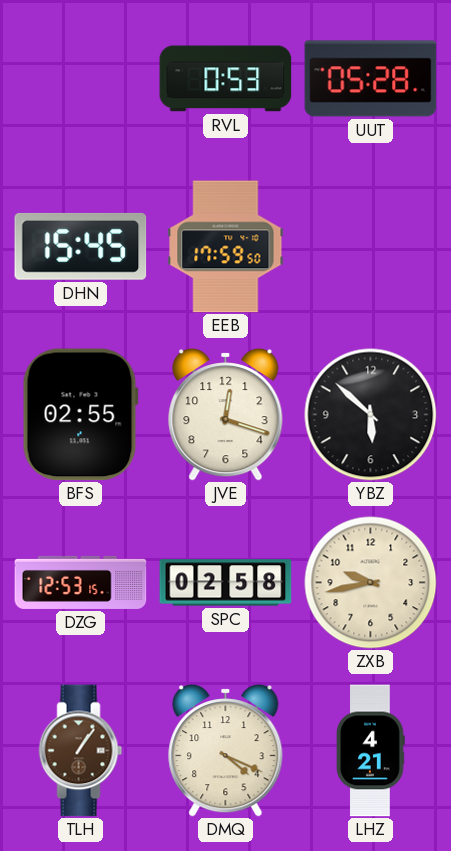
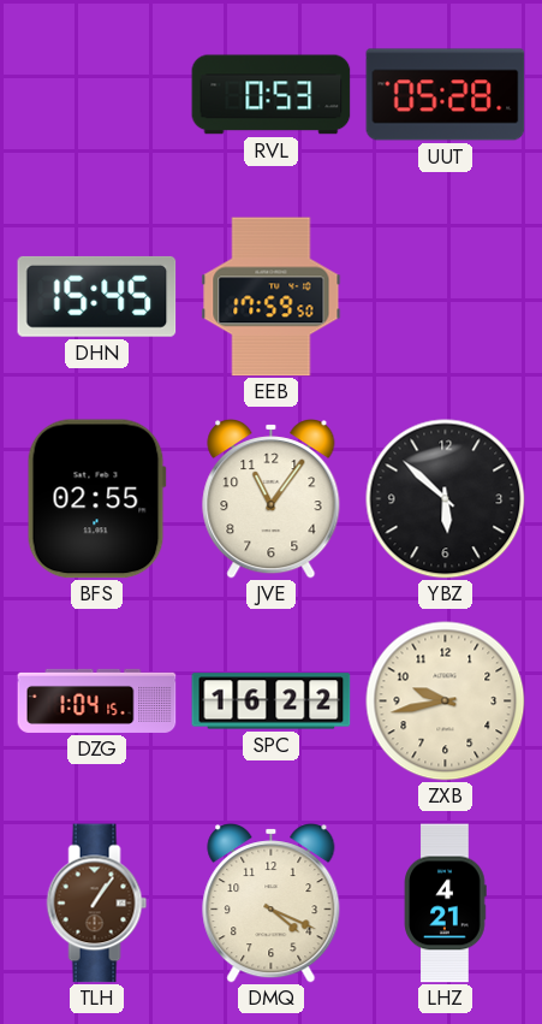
JVE: 12:18 -> 11:06 (272, 499)
DZG: 12:53 -> 1:04 (97, 700)
SPC: 02:58 -> 16:22 (272, 702)
